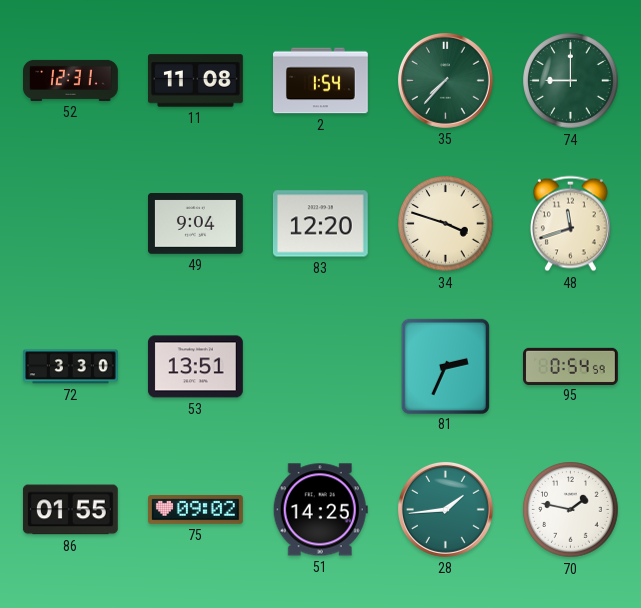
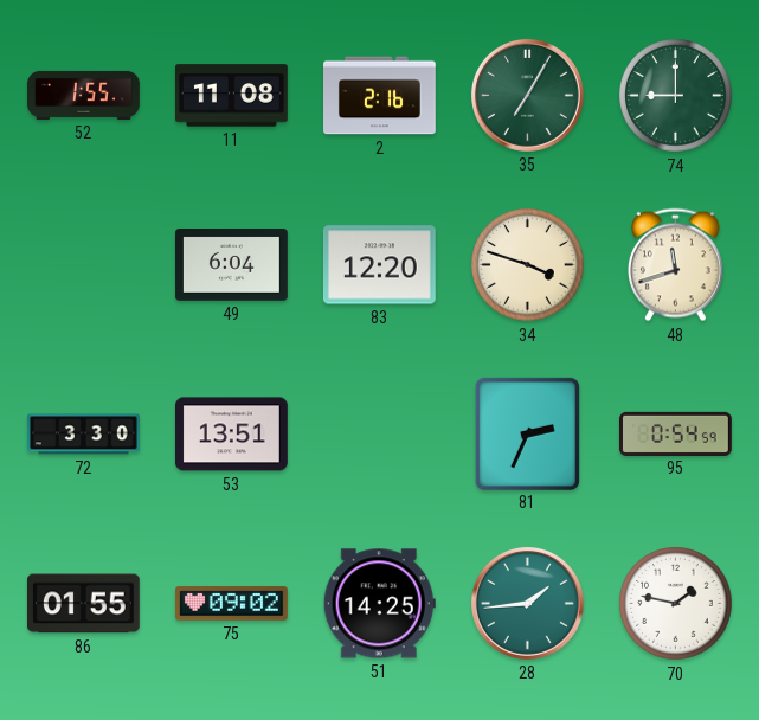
52: 12:31 -> 1:55 (84, 95)
2: 1:54 -> 2:16 (380, 96)
35: 7:37 -> 7:05 (527, 95)
49: 9:04 -> 6:04 (232, 265)
